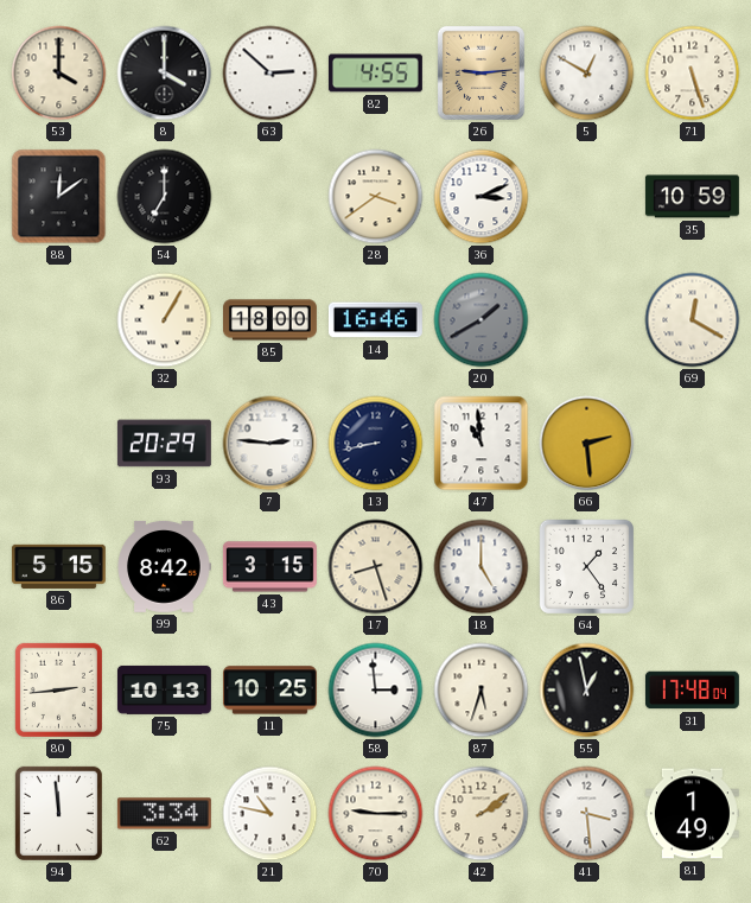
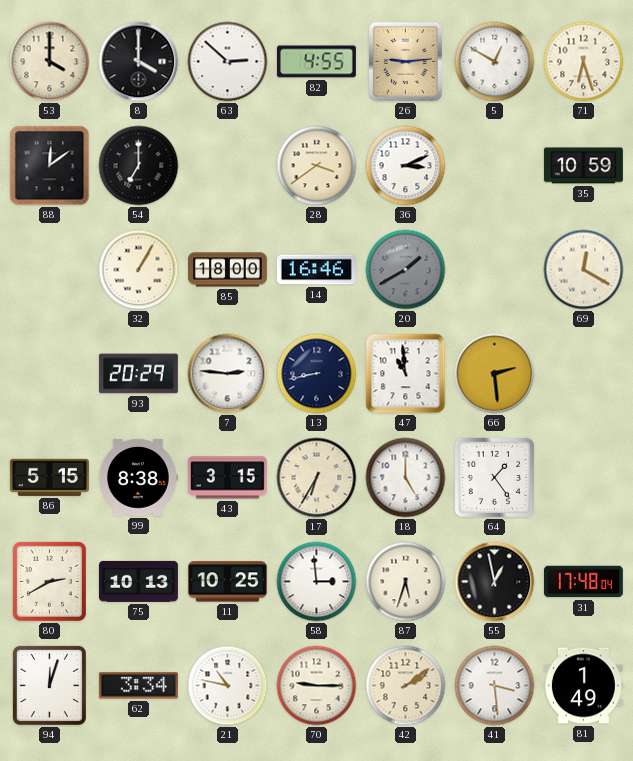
71: 5:27 -> 6:27 (584, 62)
99: 8:42 -> 8:38 (138, 477)
17: 8:27 -> 6:35 (317, 478)
80: 2:44 -> 2:40 (49, 581)
94: 11:59 -> 12:03 (49, 685)
